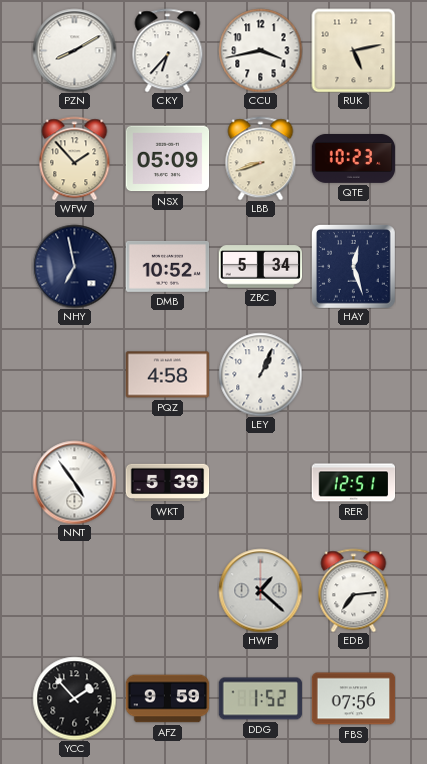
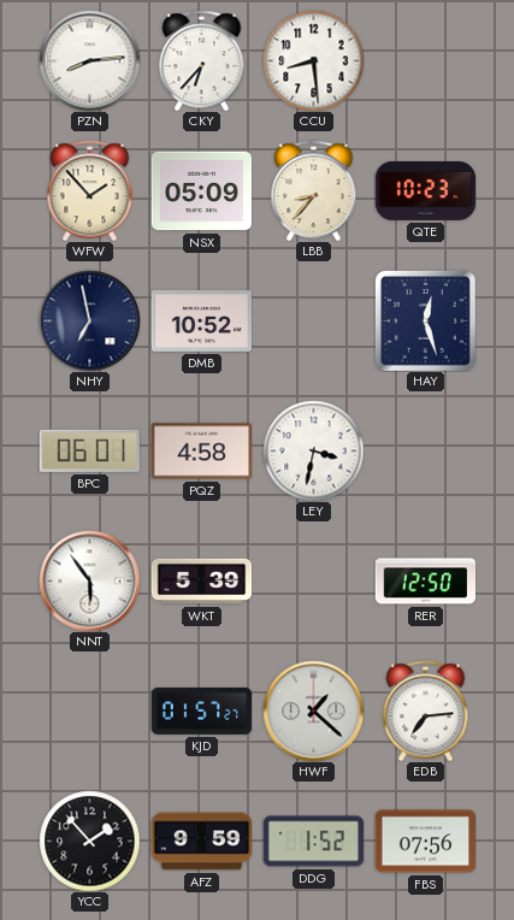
PZN: 8:10 -> 8:14 (89, 60)
CCU: 3:43 -> 8:29 (313, 60)
RUK: 5:13 -> none (353, 50)
LBB: 8:42 -> 8:37 (314, 190)
ZBC: 5:34 -> none (260, 267)
BPC: none -> 06:01 (89, 450)
LEY: 1:04 -> 3:32 (313, 450)
NNT: 4:54 -> 5:54 (89, 580)
RER: 12:51 -> 12:50 (425, 582)
KJD: none -> 01:57 (201, 710)
